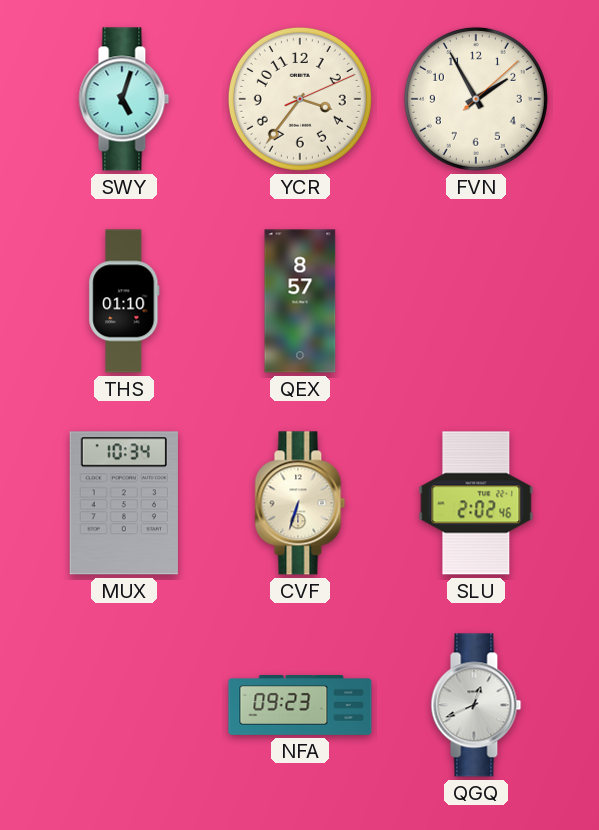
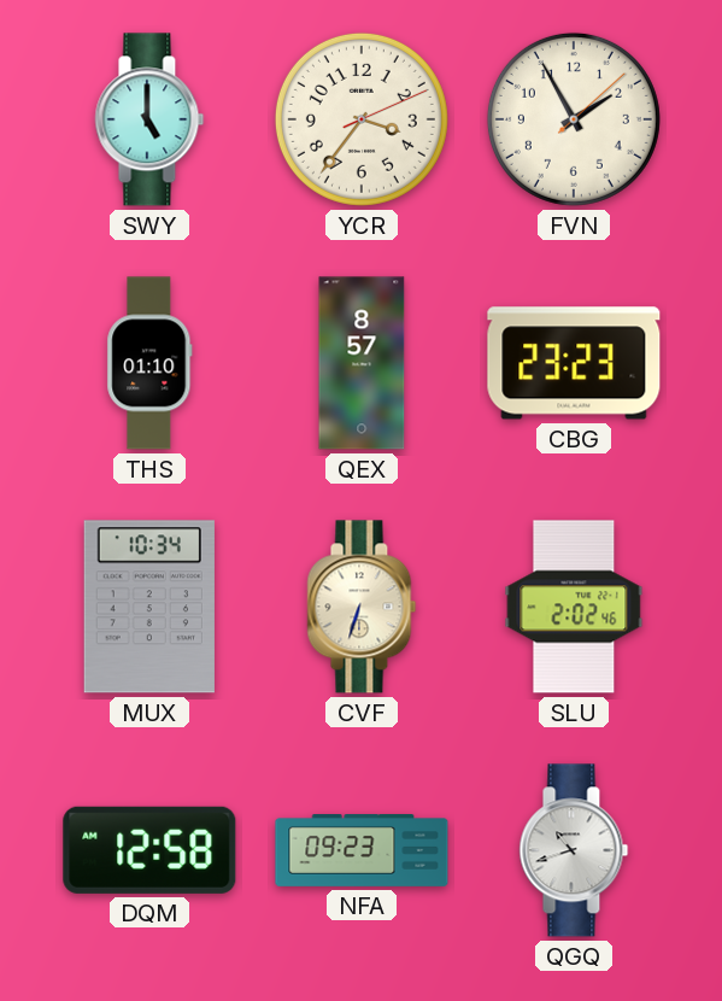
SWY: 5:03 -> 5:00 (149, 119)
CBG: none -> 23:23 (574, 363)
DQM: none -> 12:58 (149, 850)
QGQ: 12:41 -> 10:42 (574, 850)
